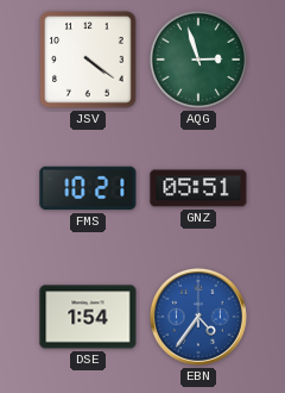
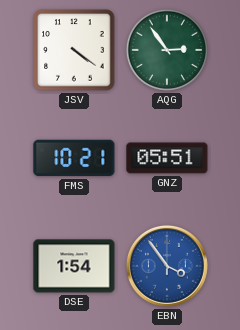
AQG: 2:57 -> 2:54 (167, 50)
EBN: 4:36 -> 3:54 (167, 266)
